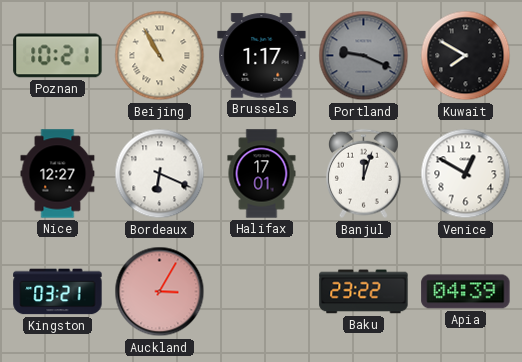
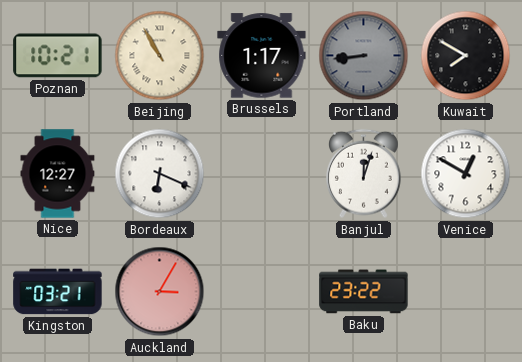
Portland: 9:19 -> 8:44 (364, 56)
Halifax: 17:01 -> none (262, 174)
Apia: 04:39 -> none (466, 292)
